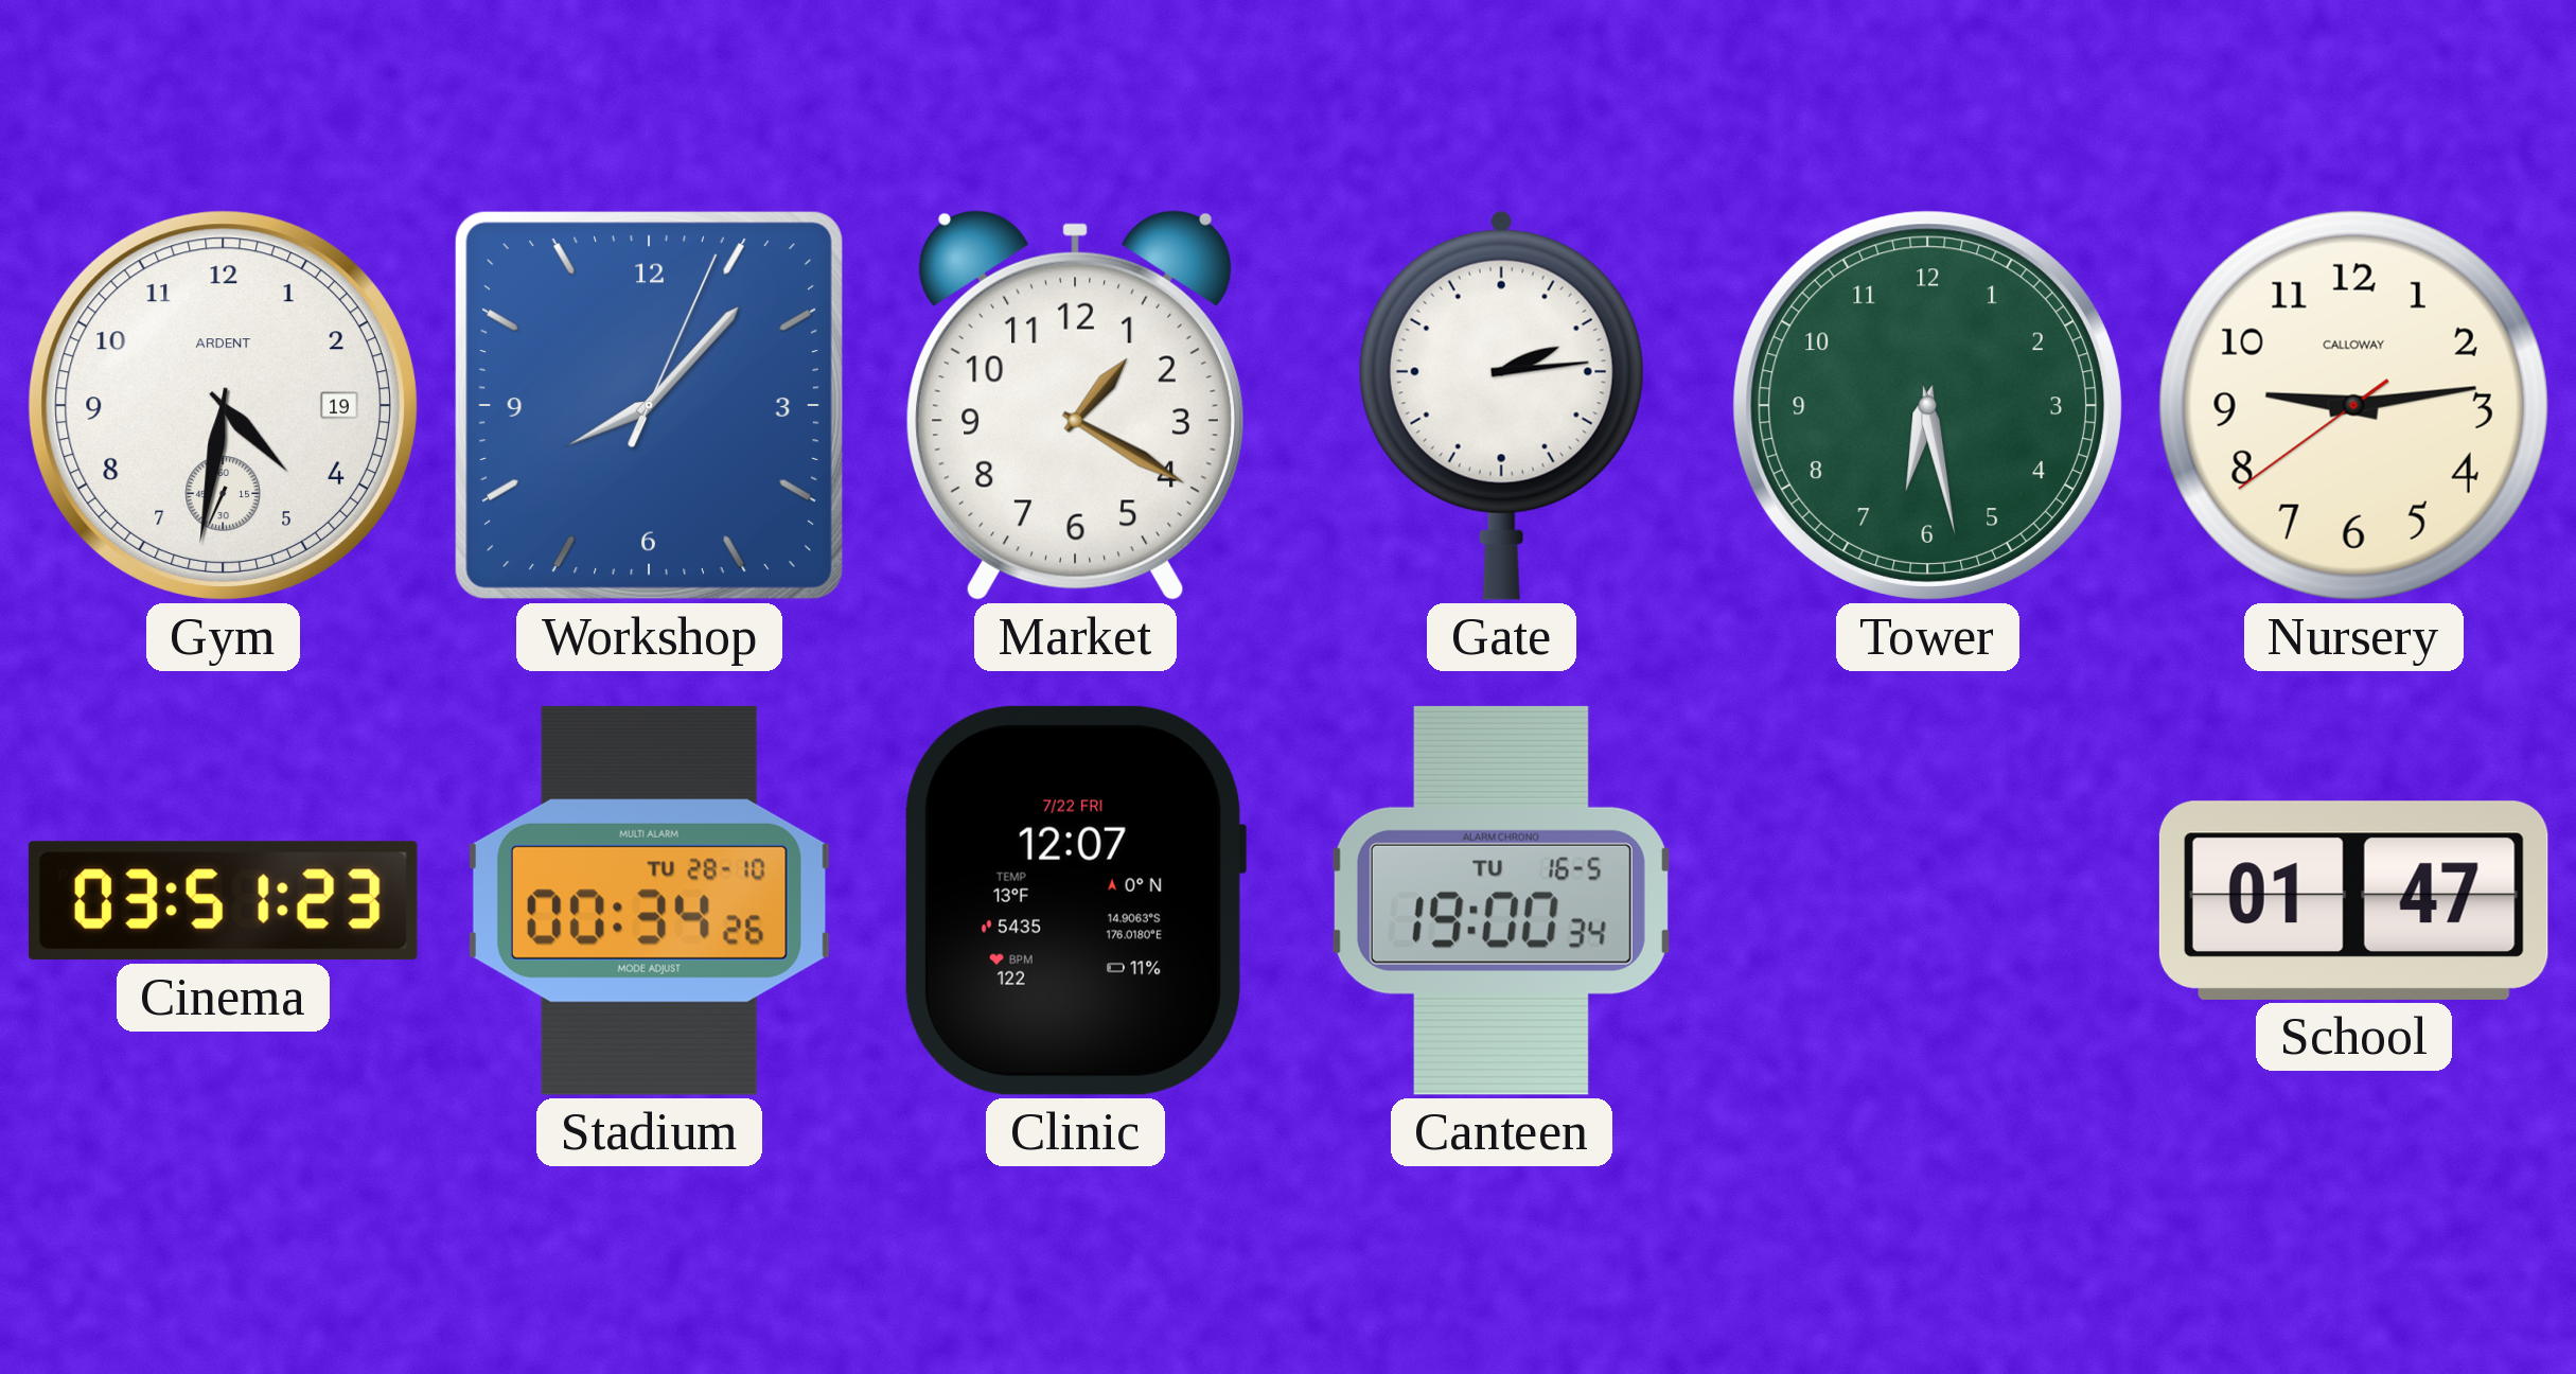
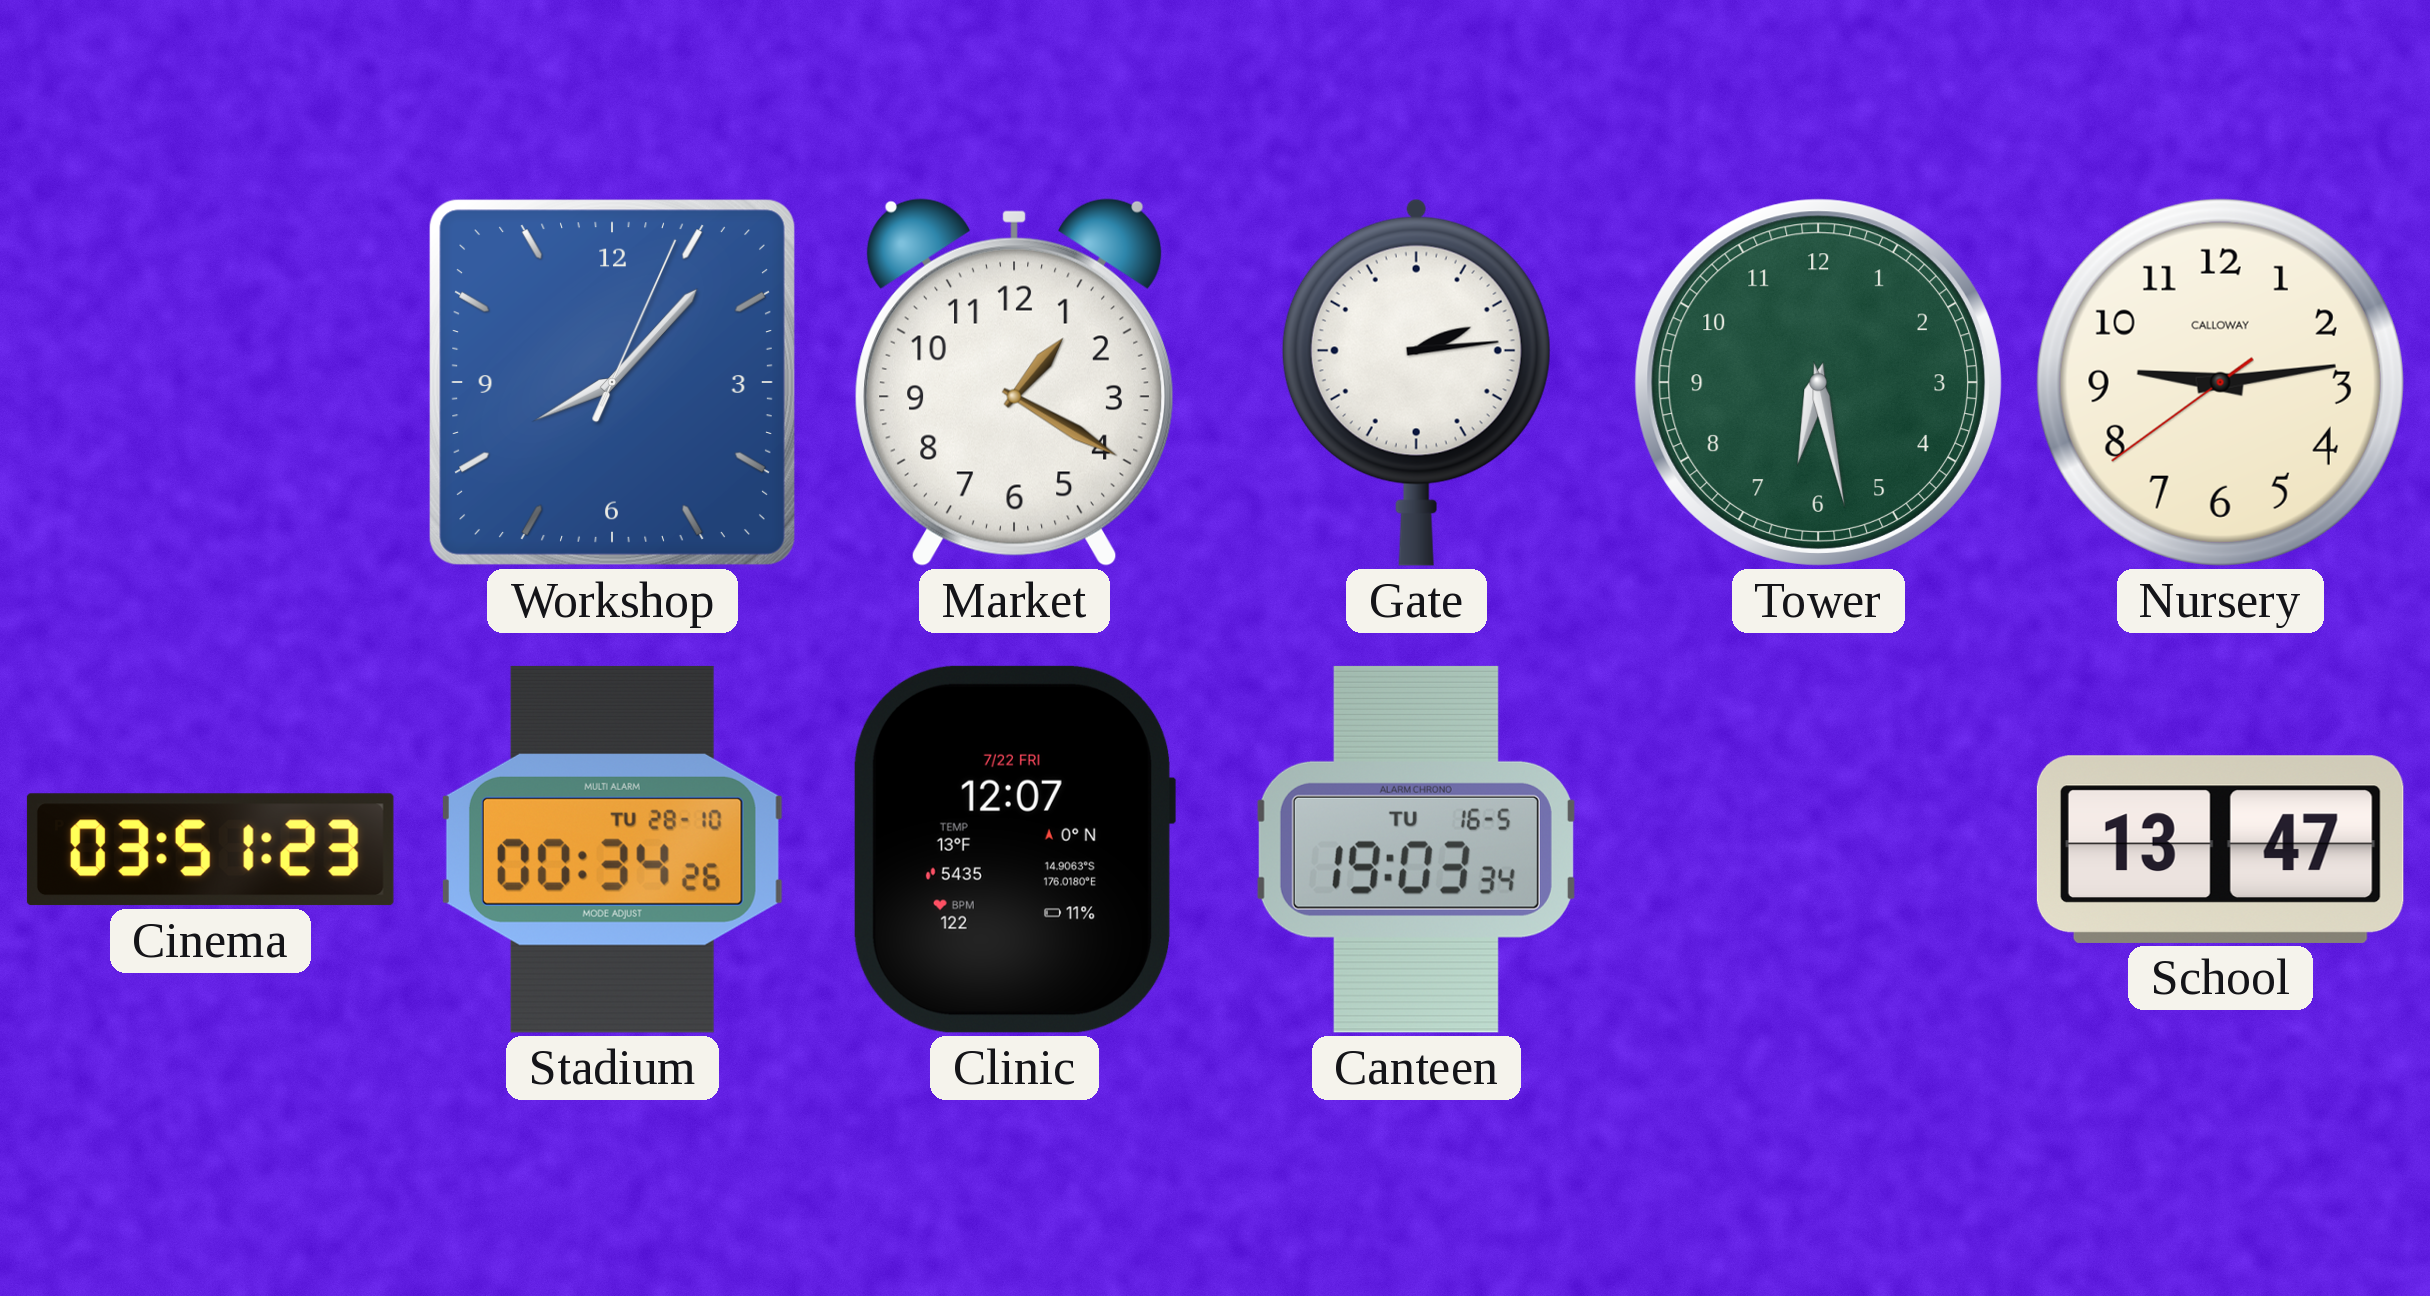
Gym: 4:31 -> none (223, 405)
Canteen: 19:00 -> 19:03 (1416, 849)
School: 01:47 -> 13:47 (2220, 849)
